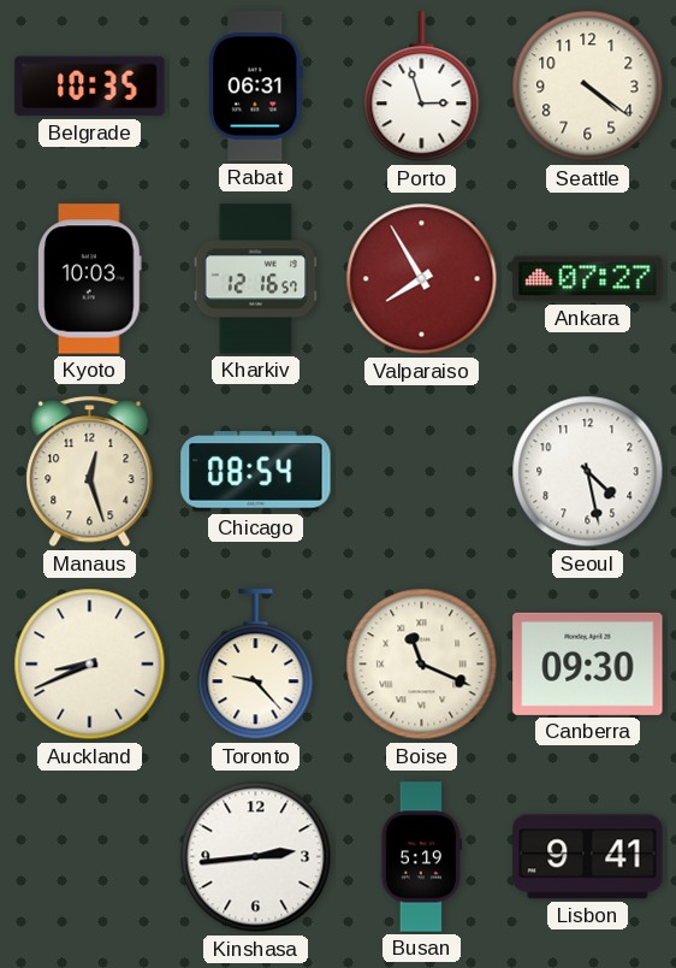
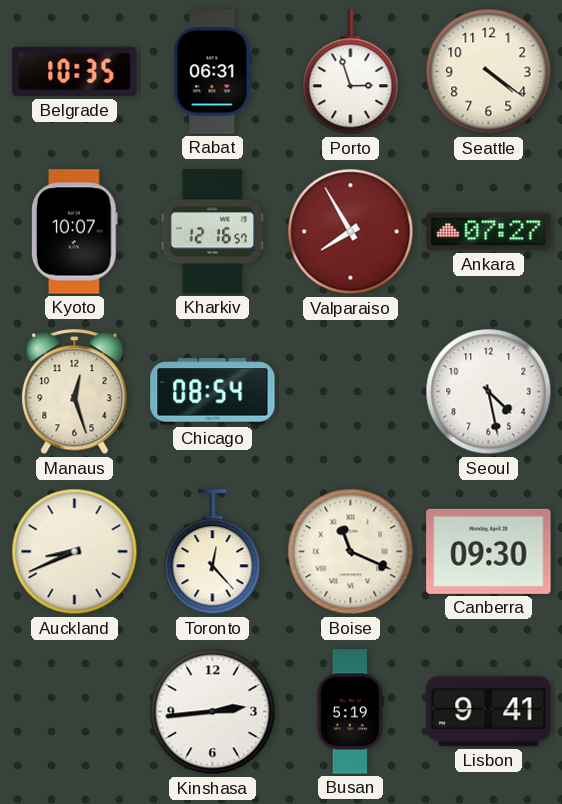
Kyoto: 10:03 -> 10:07 (75, 232)
Toronto: 9:23 -> 12:23 (213, 552)
